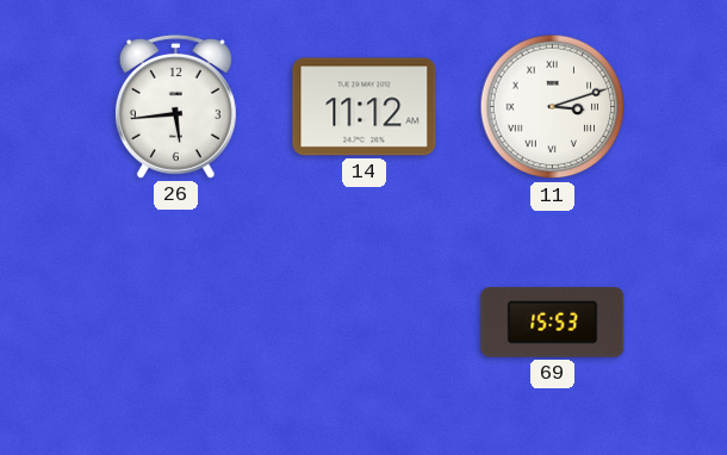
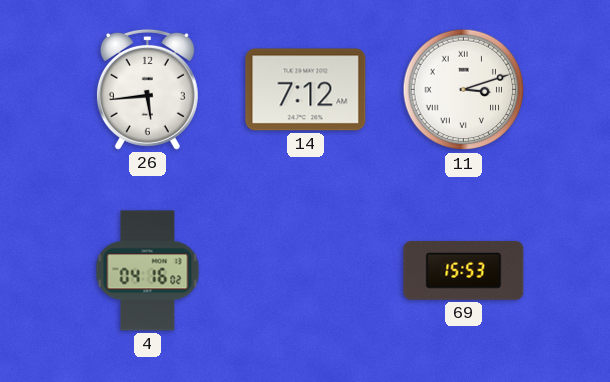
14: 11:12 -> 7:12 (306, 90)
4: none -> 04:16 (148, 271)
